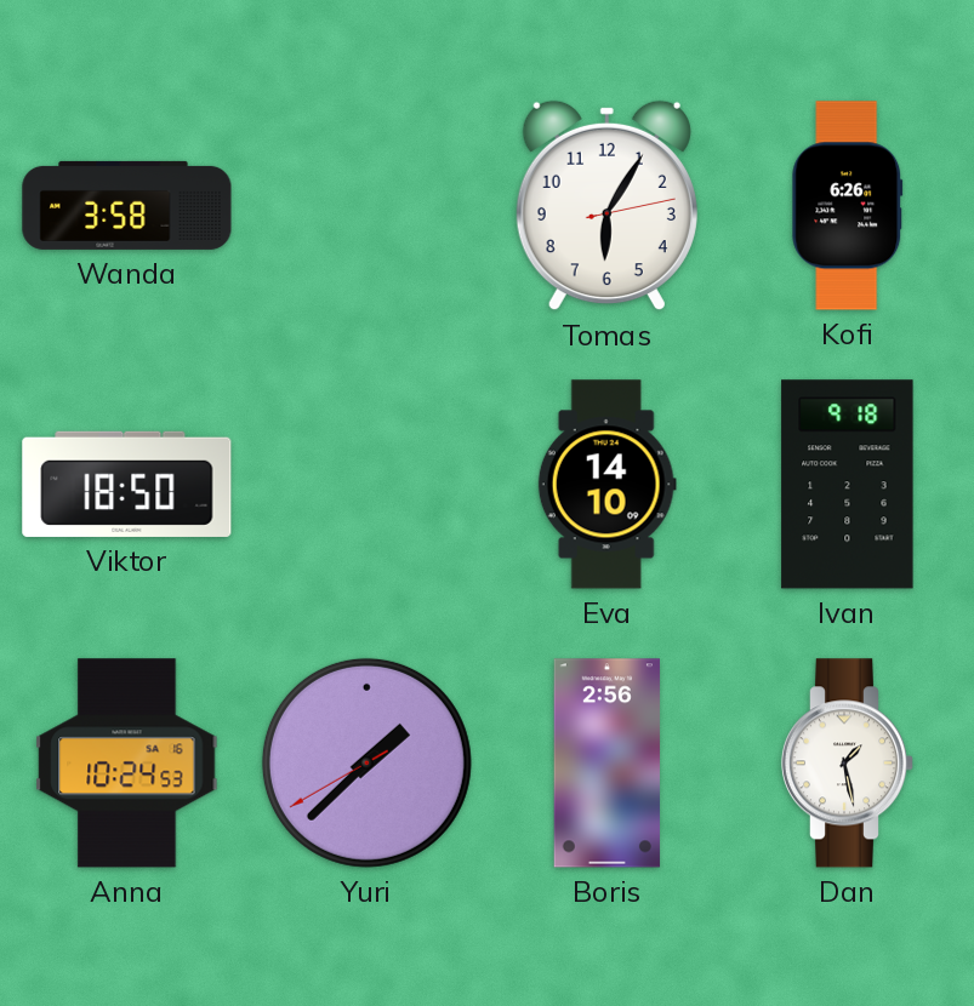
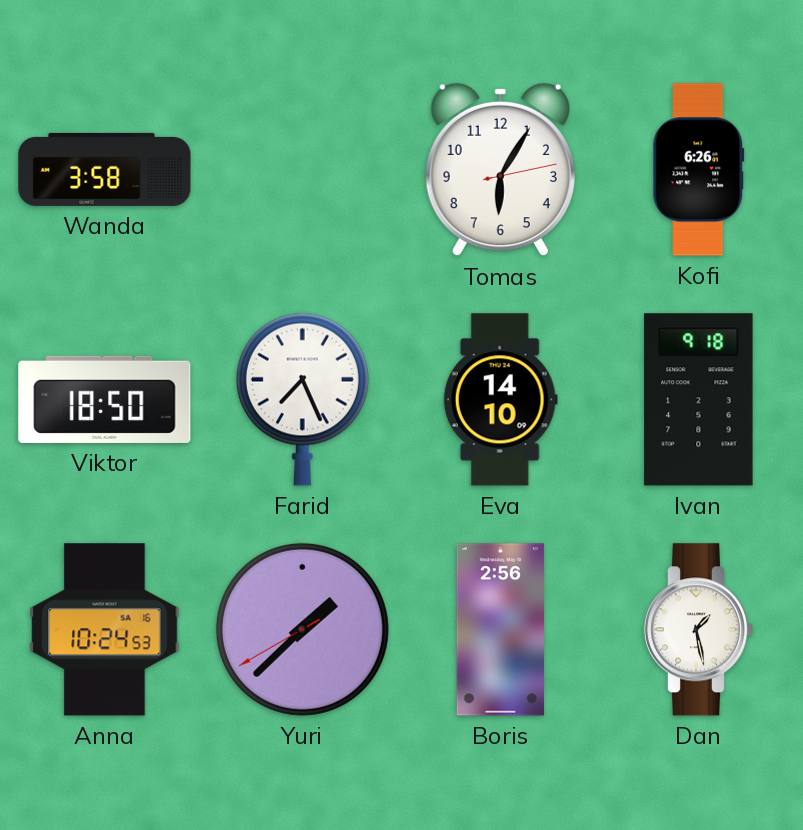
Farid: none -> 7:26 (302, 399)
